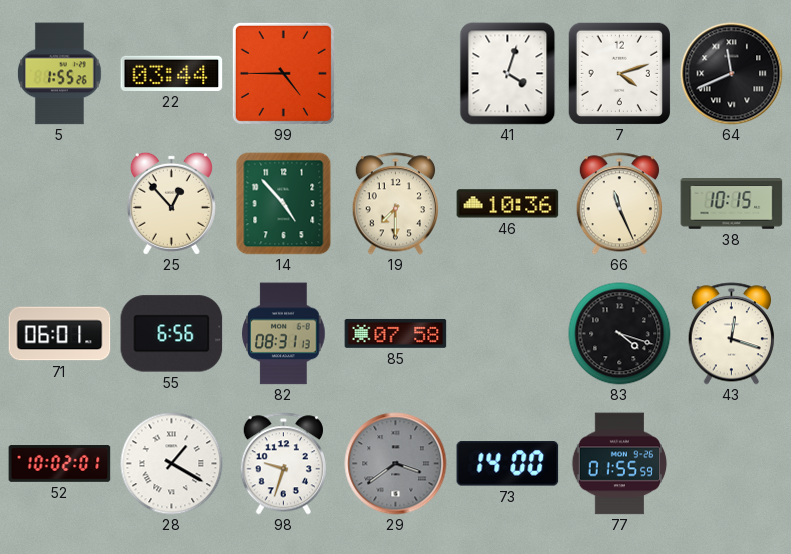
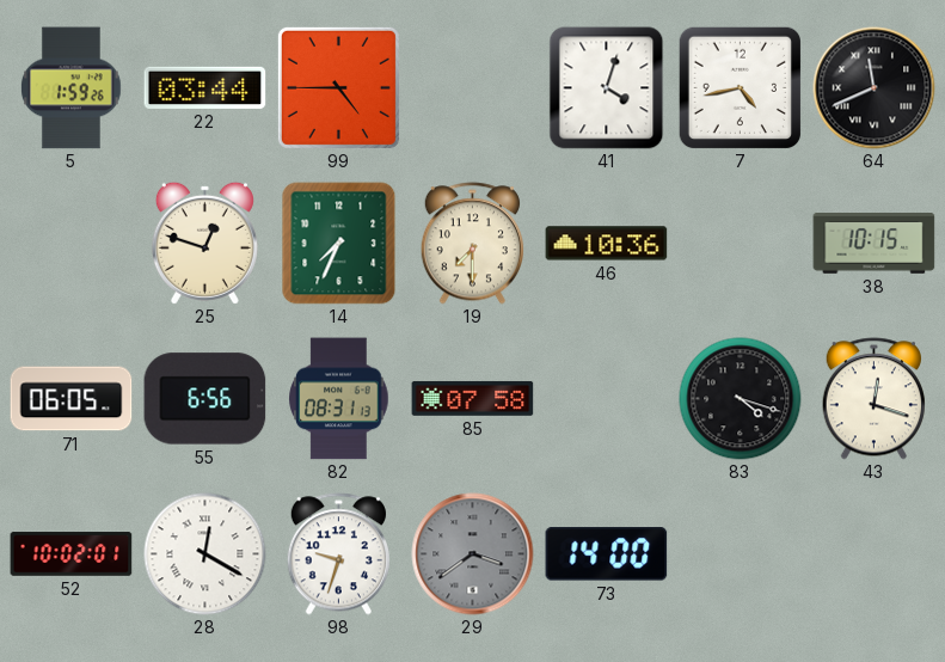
5: 1:55 -> 1:59 (70, 88)
7: 4:12 -> 4:43 (740, 87)
25: 12:53 -> 12:48 (204, 243)
14: 4:53 -> 7:34 (339, 244)
66: 11:26 -> none (619, 204)
71: 06:01 -> 06:05 (72, 399)
28: 1:20 -> 12:20 (205, 554)
77: 01:55 -> none (620, 464)
